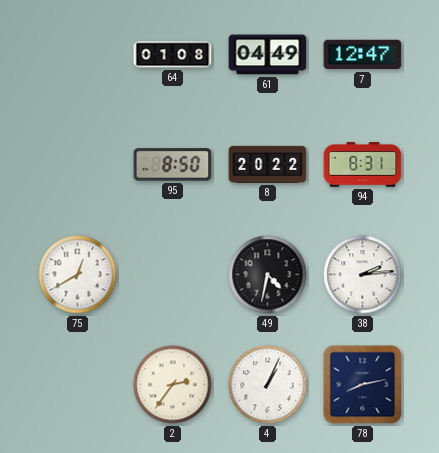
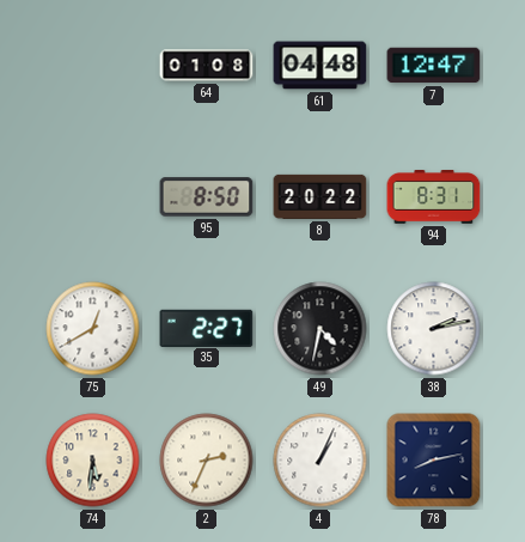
61: 04:49 -> 04:48 (321, 66)
35: none -> 2:27 (207, 328)
38: 2:14 -> 2:13 (434, 329)
74: none -> 5:31 (93, 461)
2: 2:36 -> 2:34 (207, 461)
